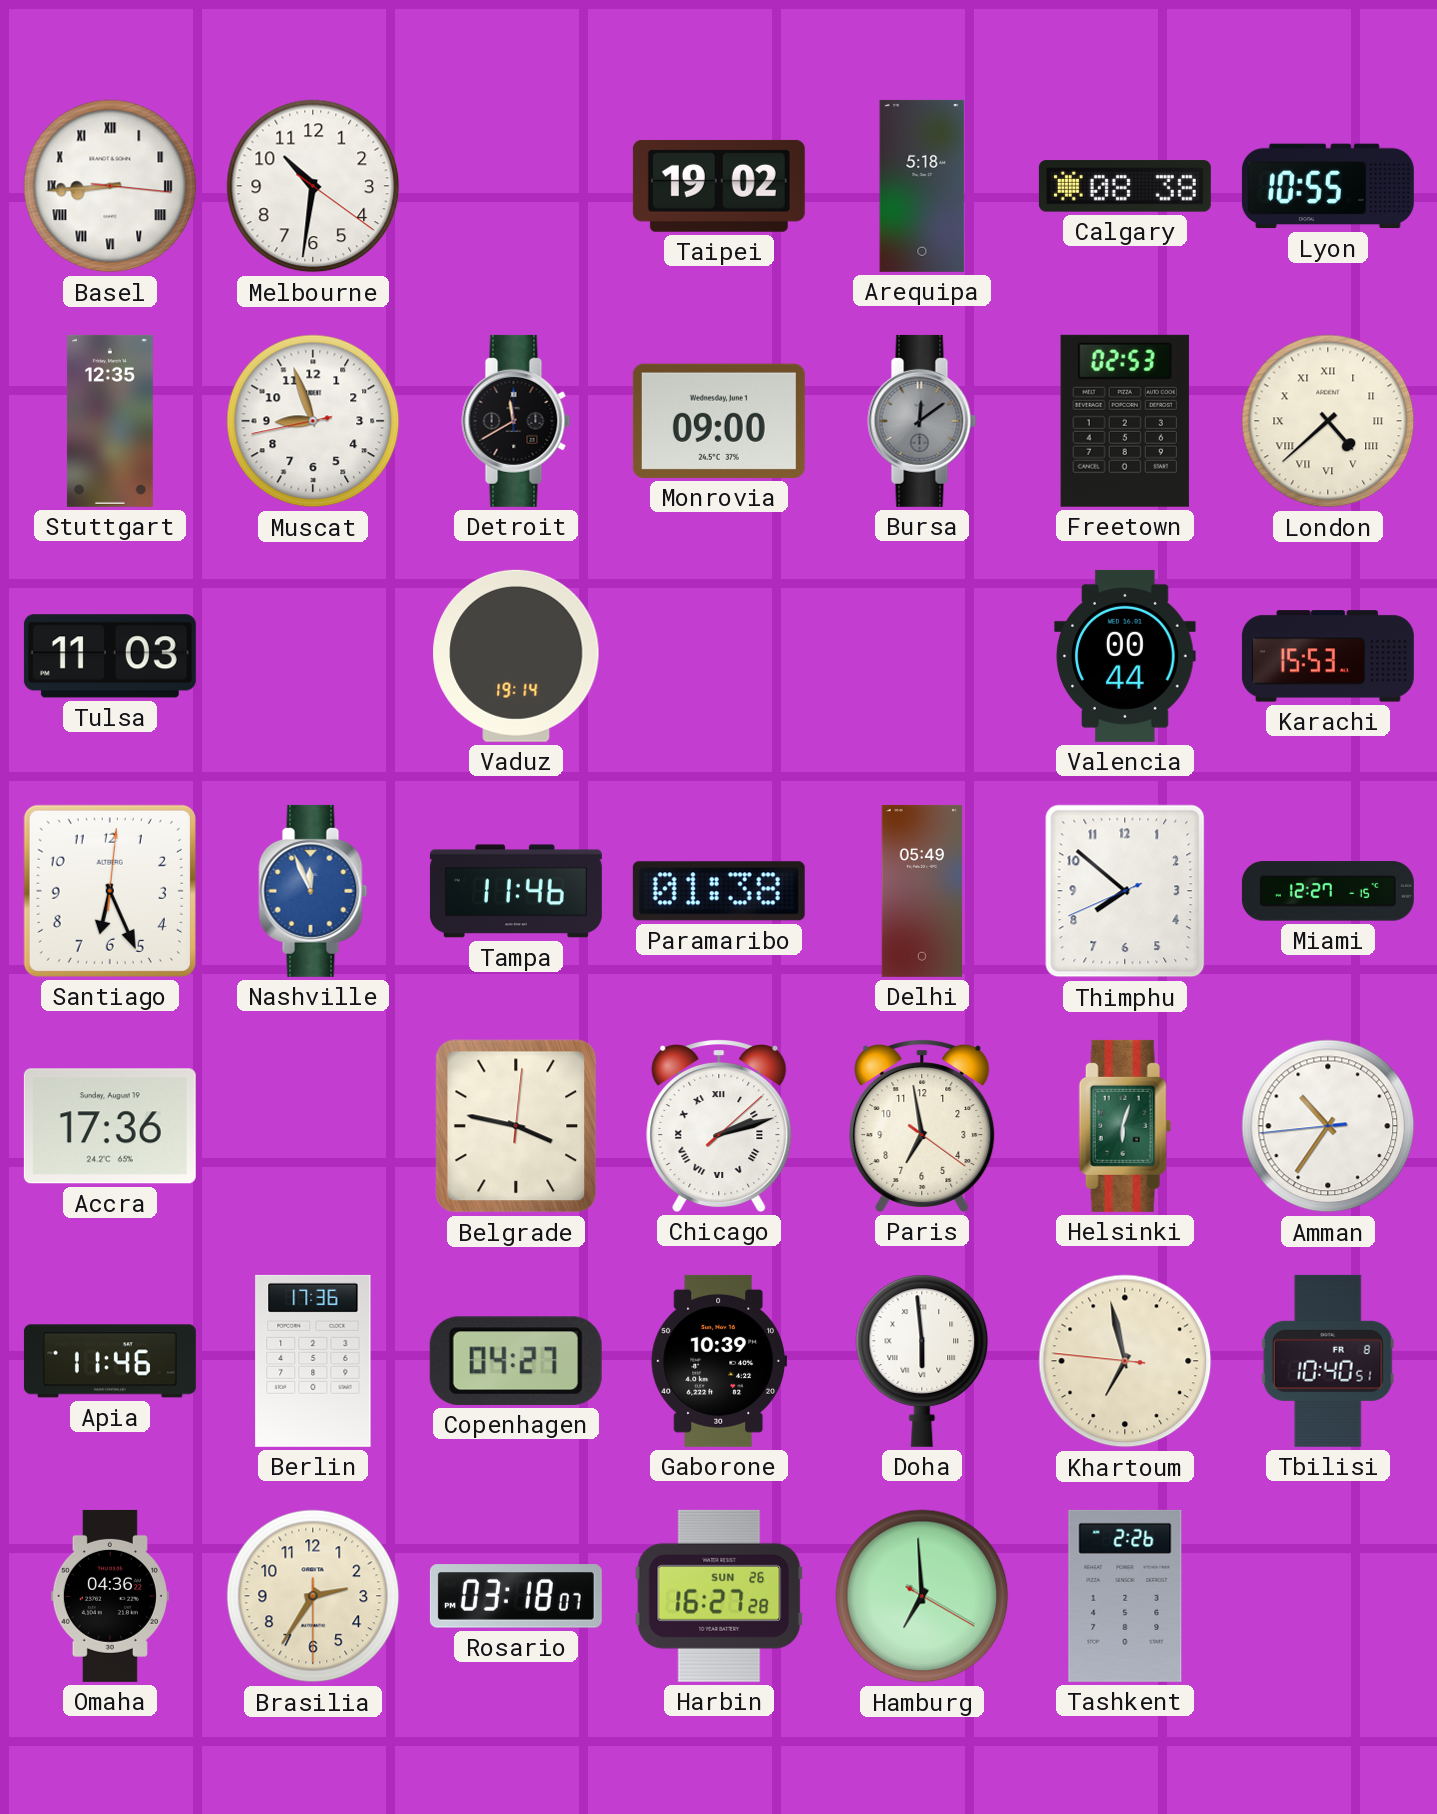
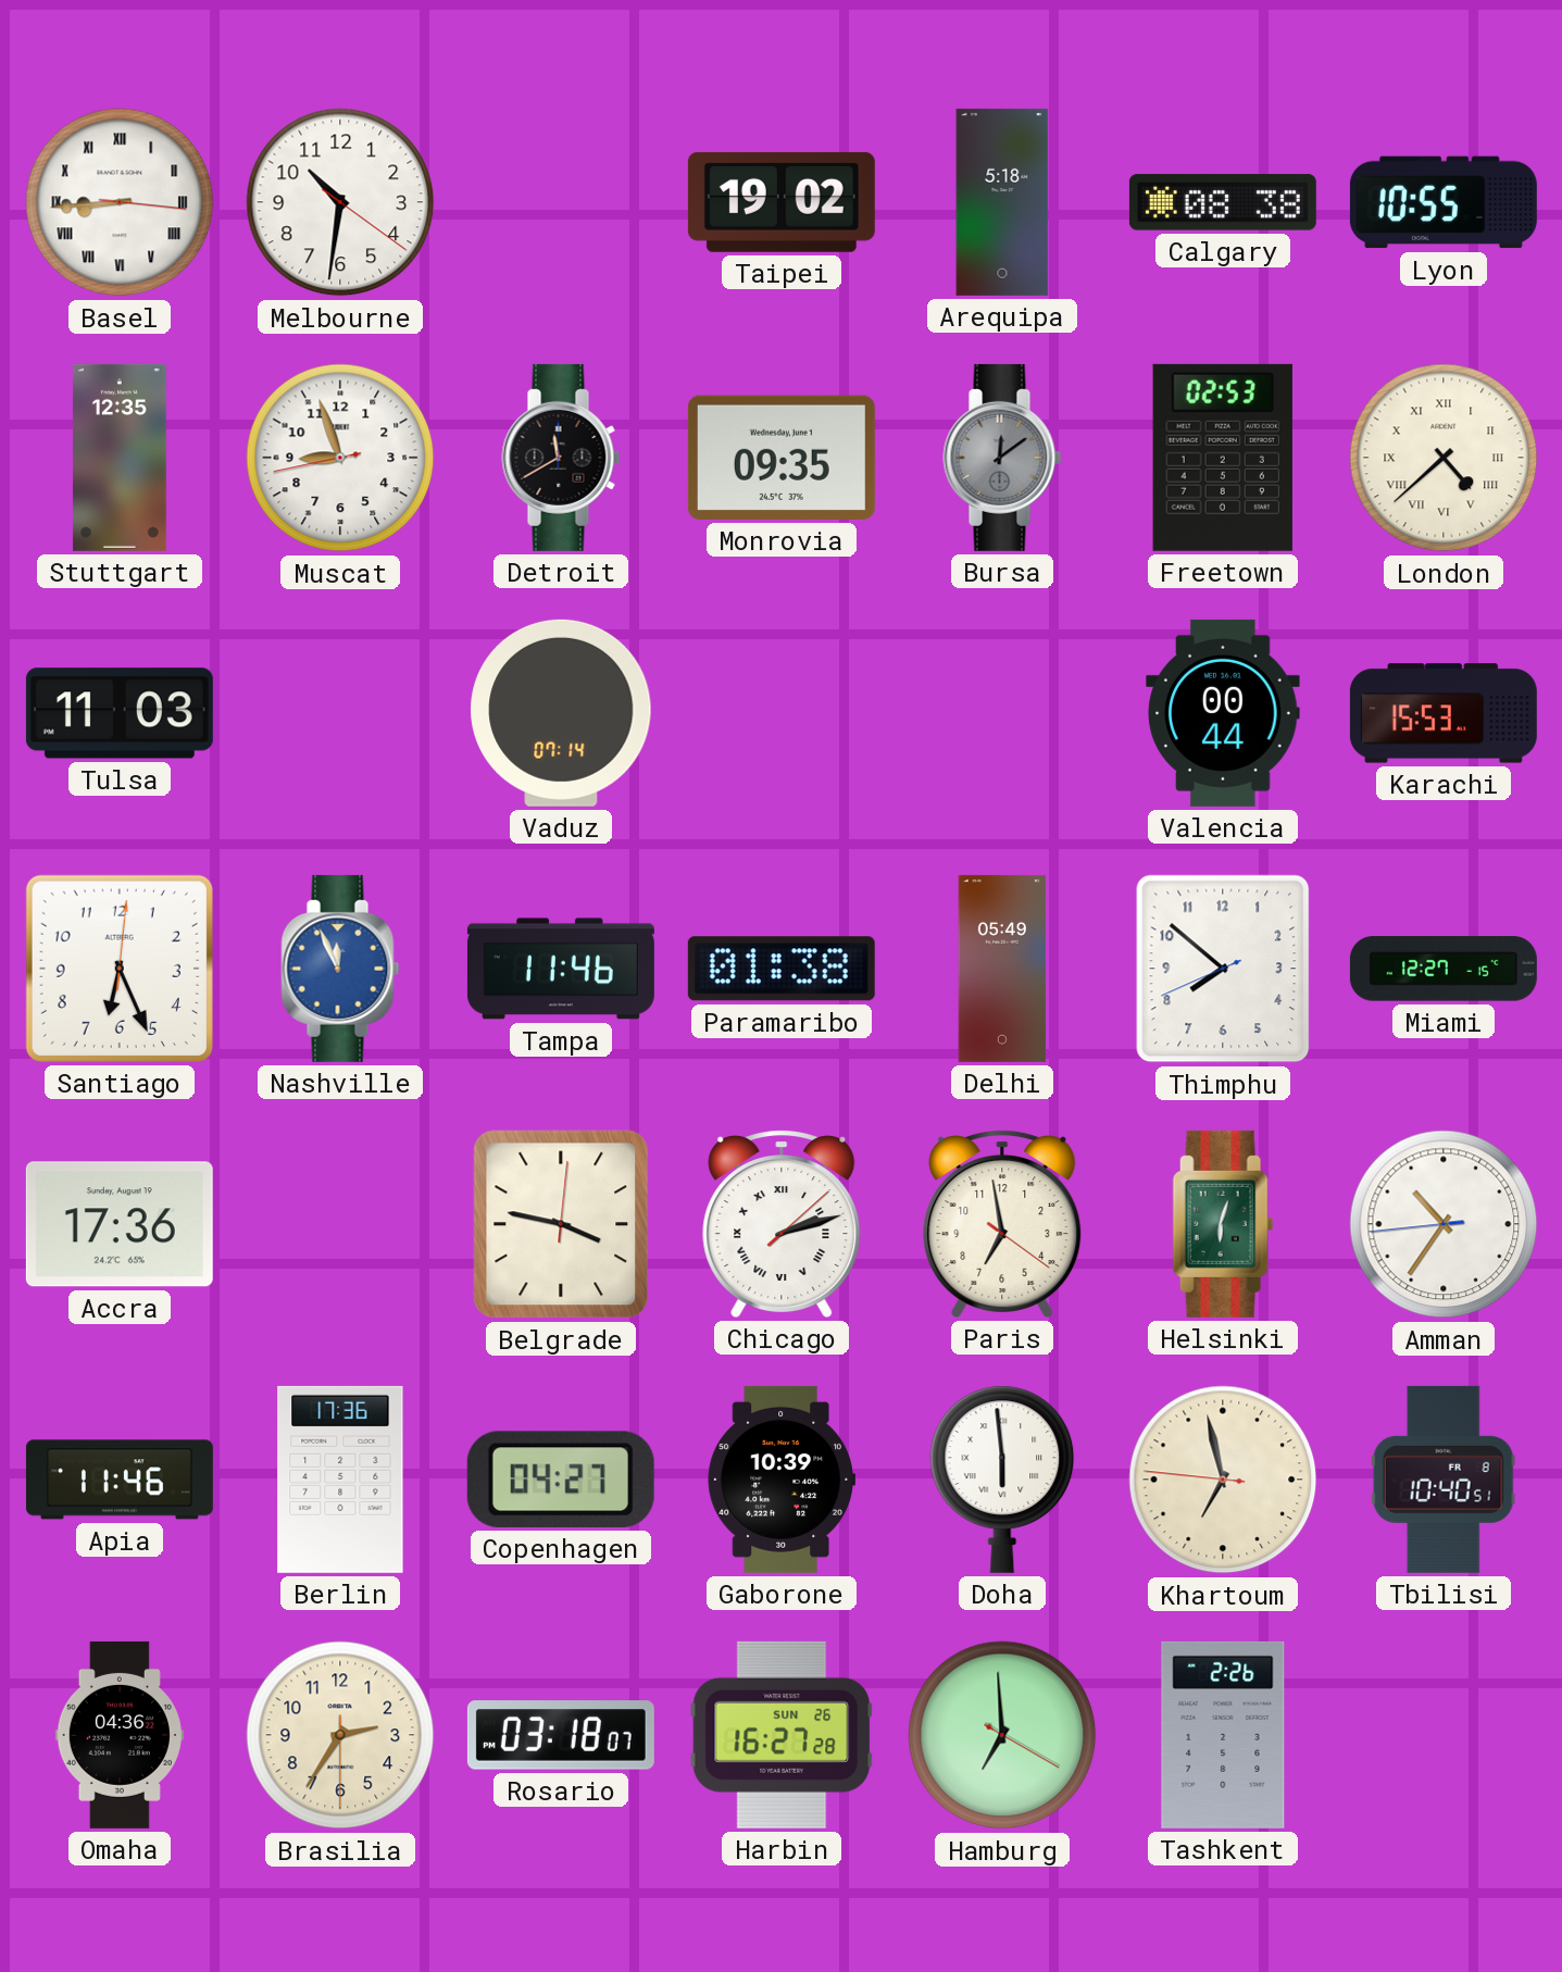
Monrovia: 09:00 -> 09:35 (782, 458)
Vaduz: 19:14 -> 07:14 (561, 713)
